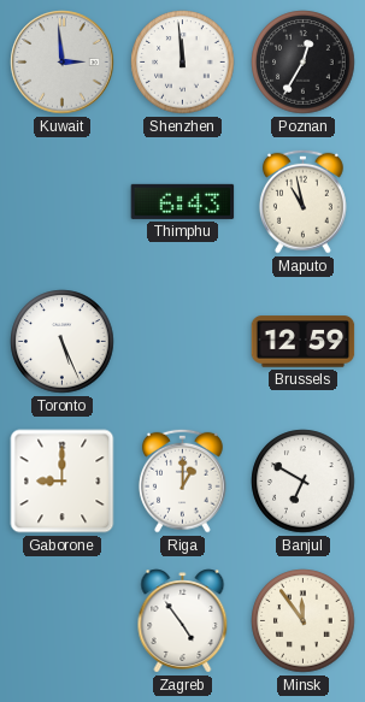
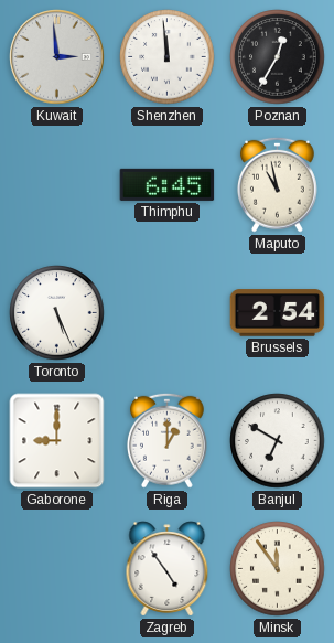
Thimphu: 6:43 -> 6:45 (168, 184)
Brussels: 12:59 -> 2:54 (278, 313)
